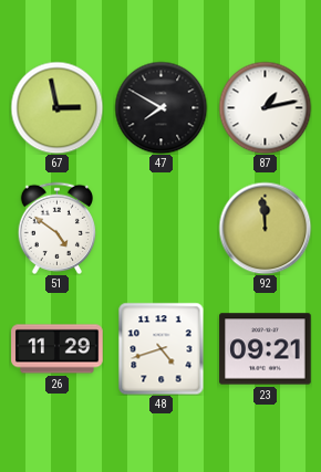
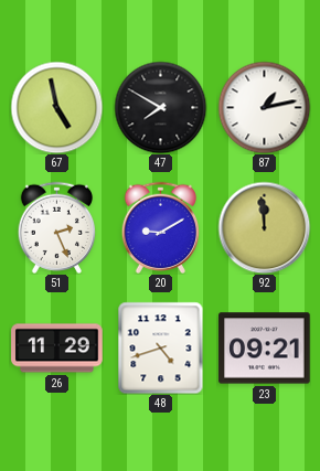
67: 2:58 -> 4:58 (56, 107)
51: 4:51 -> 2:26 (56, 227)
20: none -> 9:10 (160, 227)
